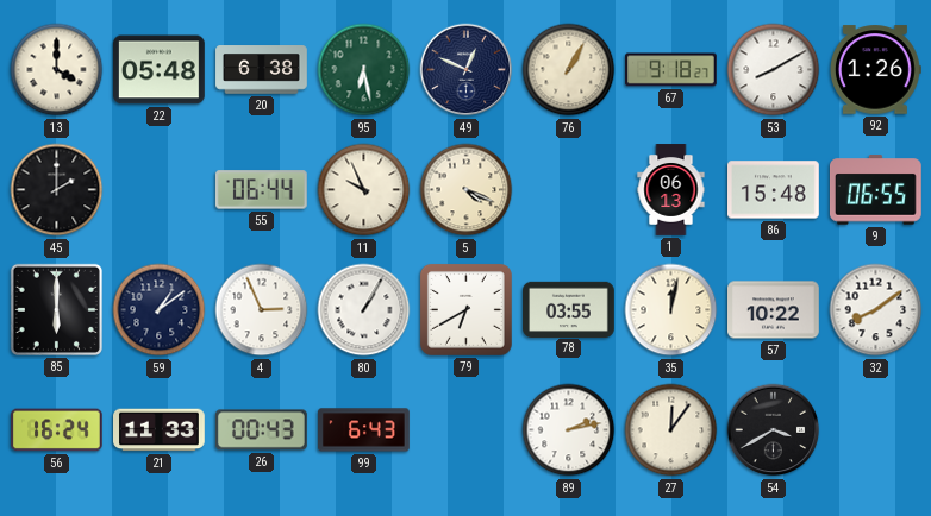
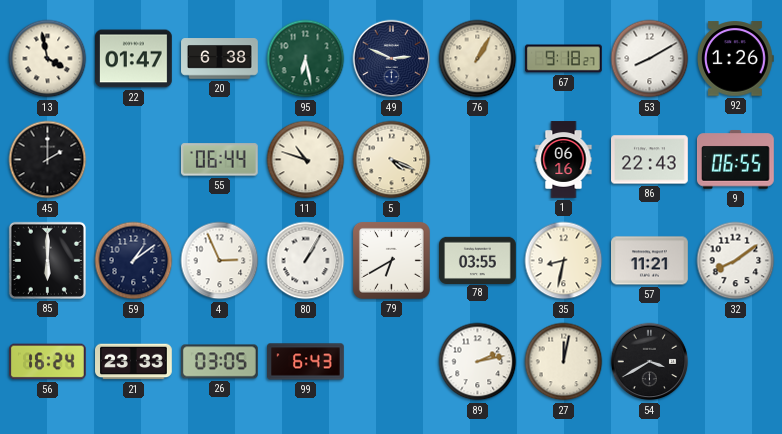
13: 4:00 -> 3:58 (48, 59)
22: 05:48 -> 01:47 (134, 59)
49: 12:49 -> 2:49 (392, 59)
11: 9:56 -> 10:48 (306, 160)
1: 06:13 -> 06:16 (564, 160)
86: 15:48 -> 22:43 (650, 160)
35: 12:02 -> 8:32 (564, 261)
57: 10:22 -> 11:21 (650, 261)
21: 11:33 -> 23:33 (134, 362)
26: 00:43 -> 03:05 (220, 362)
27: 12:06 -> 12:02 (564, 362)
